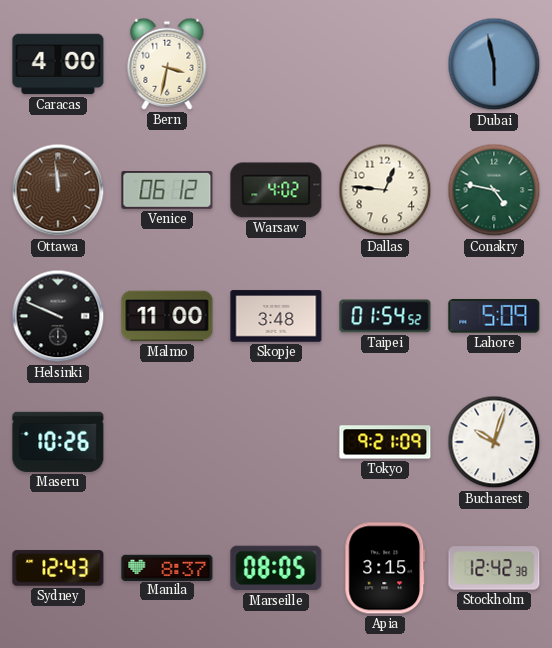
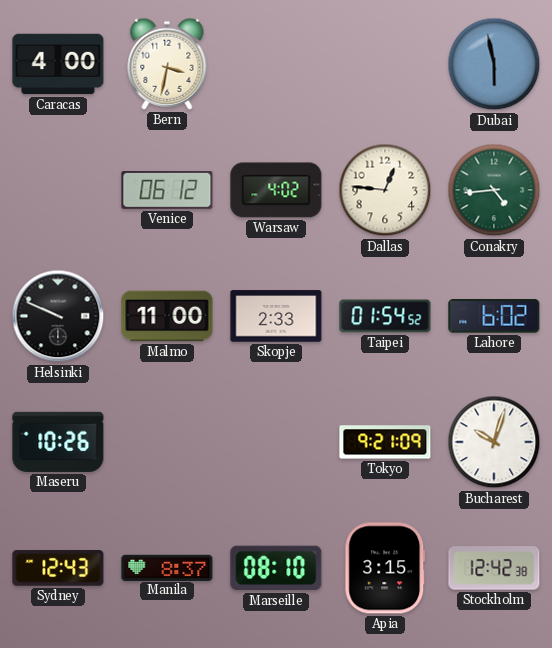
Ottawa: 11:59 -> none (58, 190)
Conakry: 4:47 -> 4:44 (494, 190)
Skopje: 3:48 -> 2:33 (276, 316)
Lahore: 5:09 -> 6:02 (494, 317)
Marseille: 08:05 -> 08:10 (276, 568)
